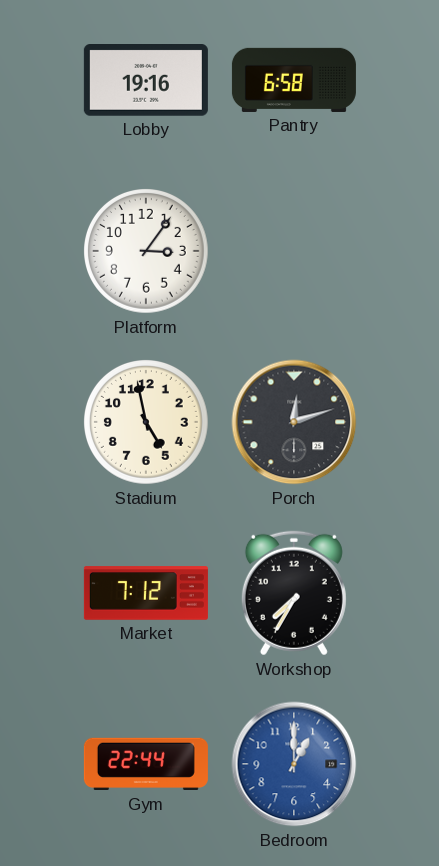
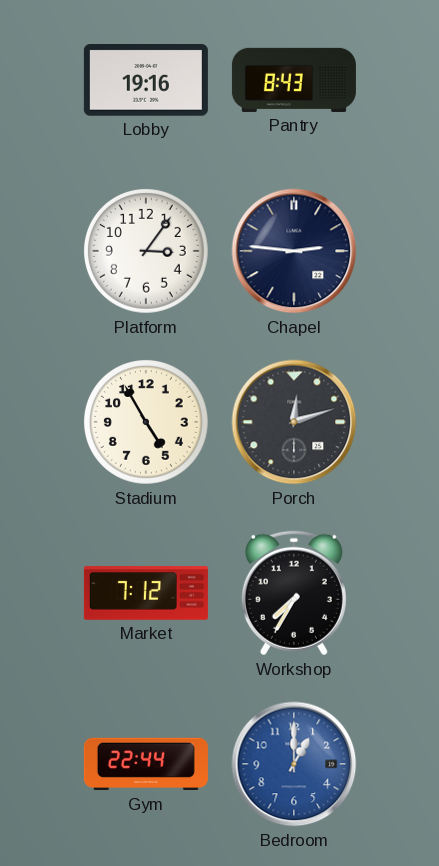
Pantry: 6:58 -> 8:43 (294, 80)
Chapel: none -> 2:46 (294, 251)
Stadium: 4:58 -> 4:55 (147, 423)
